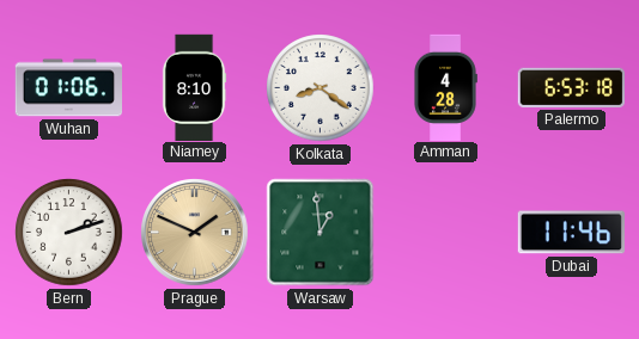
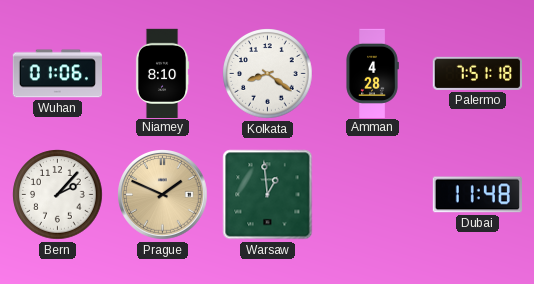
Palermo: 6:53 -> 7:51 (477, 73)
Bern: 2:12 -> 2:07 (58, 195)
Dubai: 11:46 -> 11:48 (477, 195)
